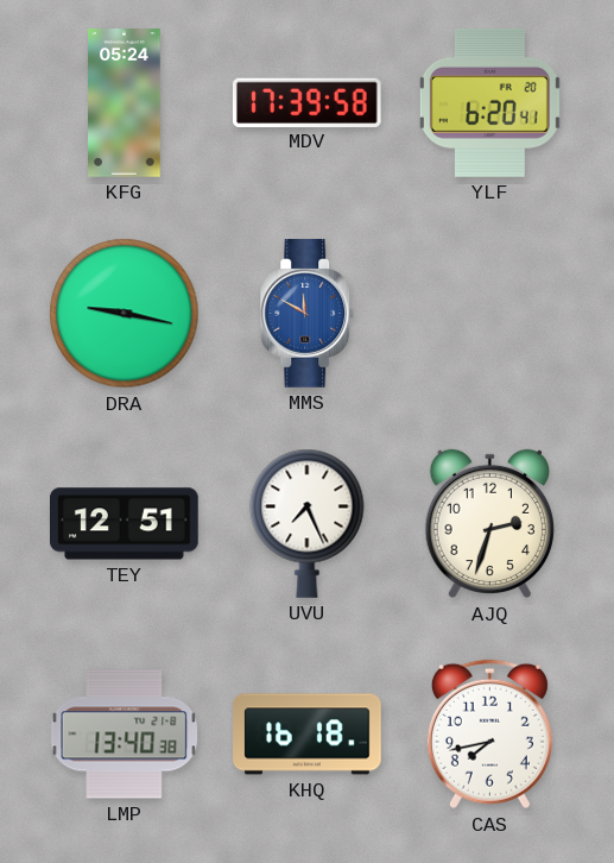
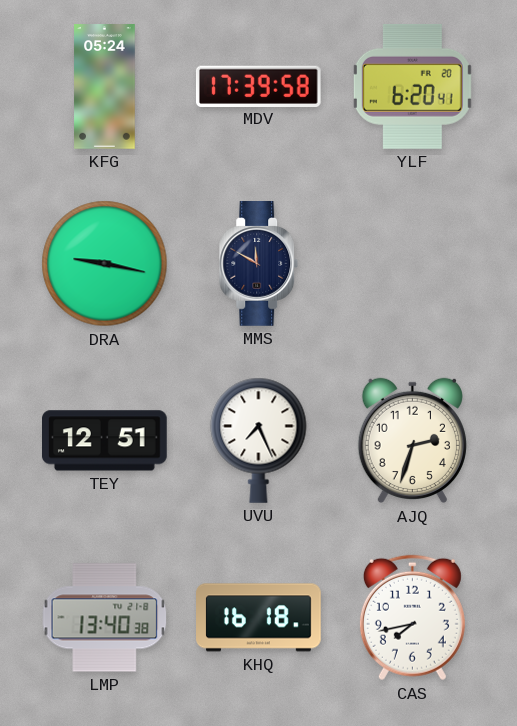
MMS dial: blue -> navy (259, 264)
